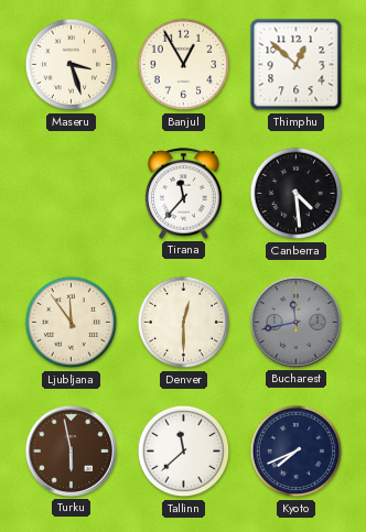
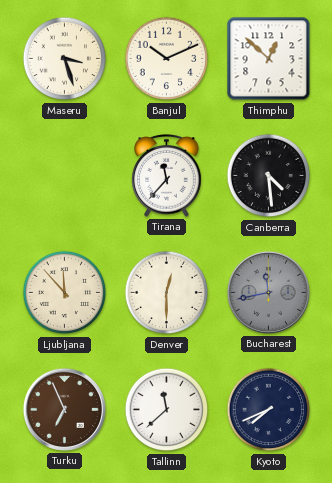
Banjul: 12:55 -> 10:11 (167, 59)
Ljubljana: 11:54 -> 11:53 (65, 293)
Turku: 5:58 -> 6:56 (64, 409)
